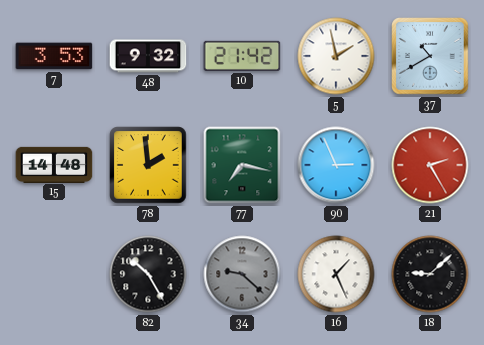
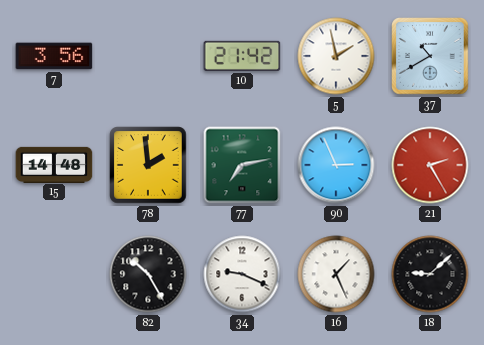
7: 3:53 -> 3:56 (54, 56)
48: 9:32 -> none (148, 56)
77: 7:17 -> 7:13 (242, 165)
34: 9:22 -> 9:19 (242, 274)
34 dial: grey -> white (242, 274)
